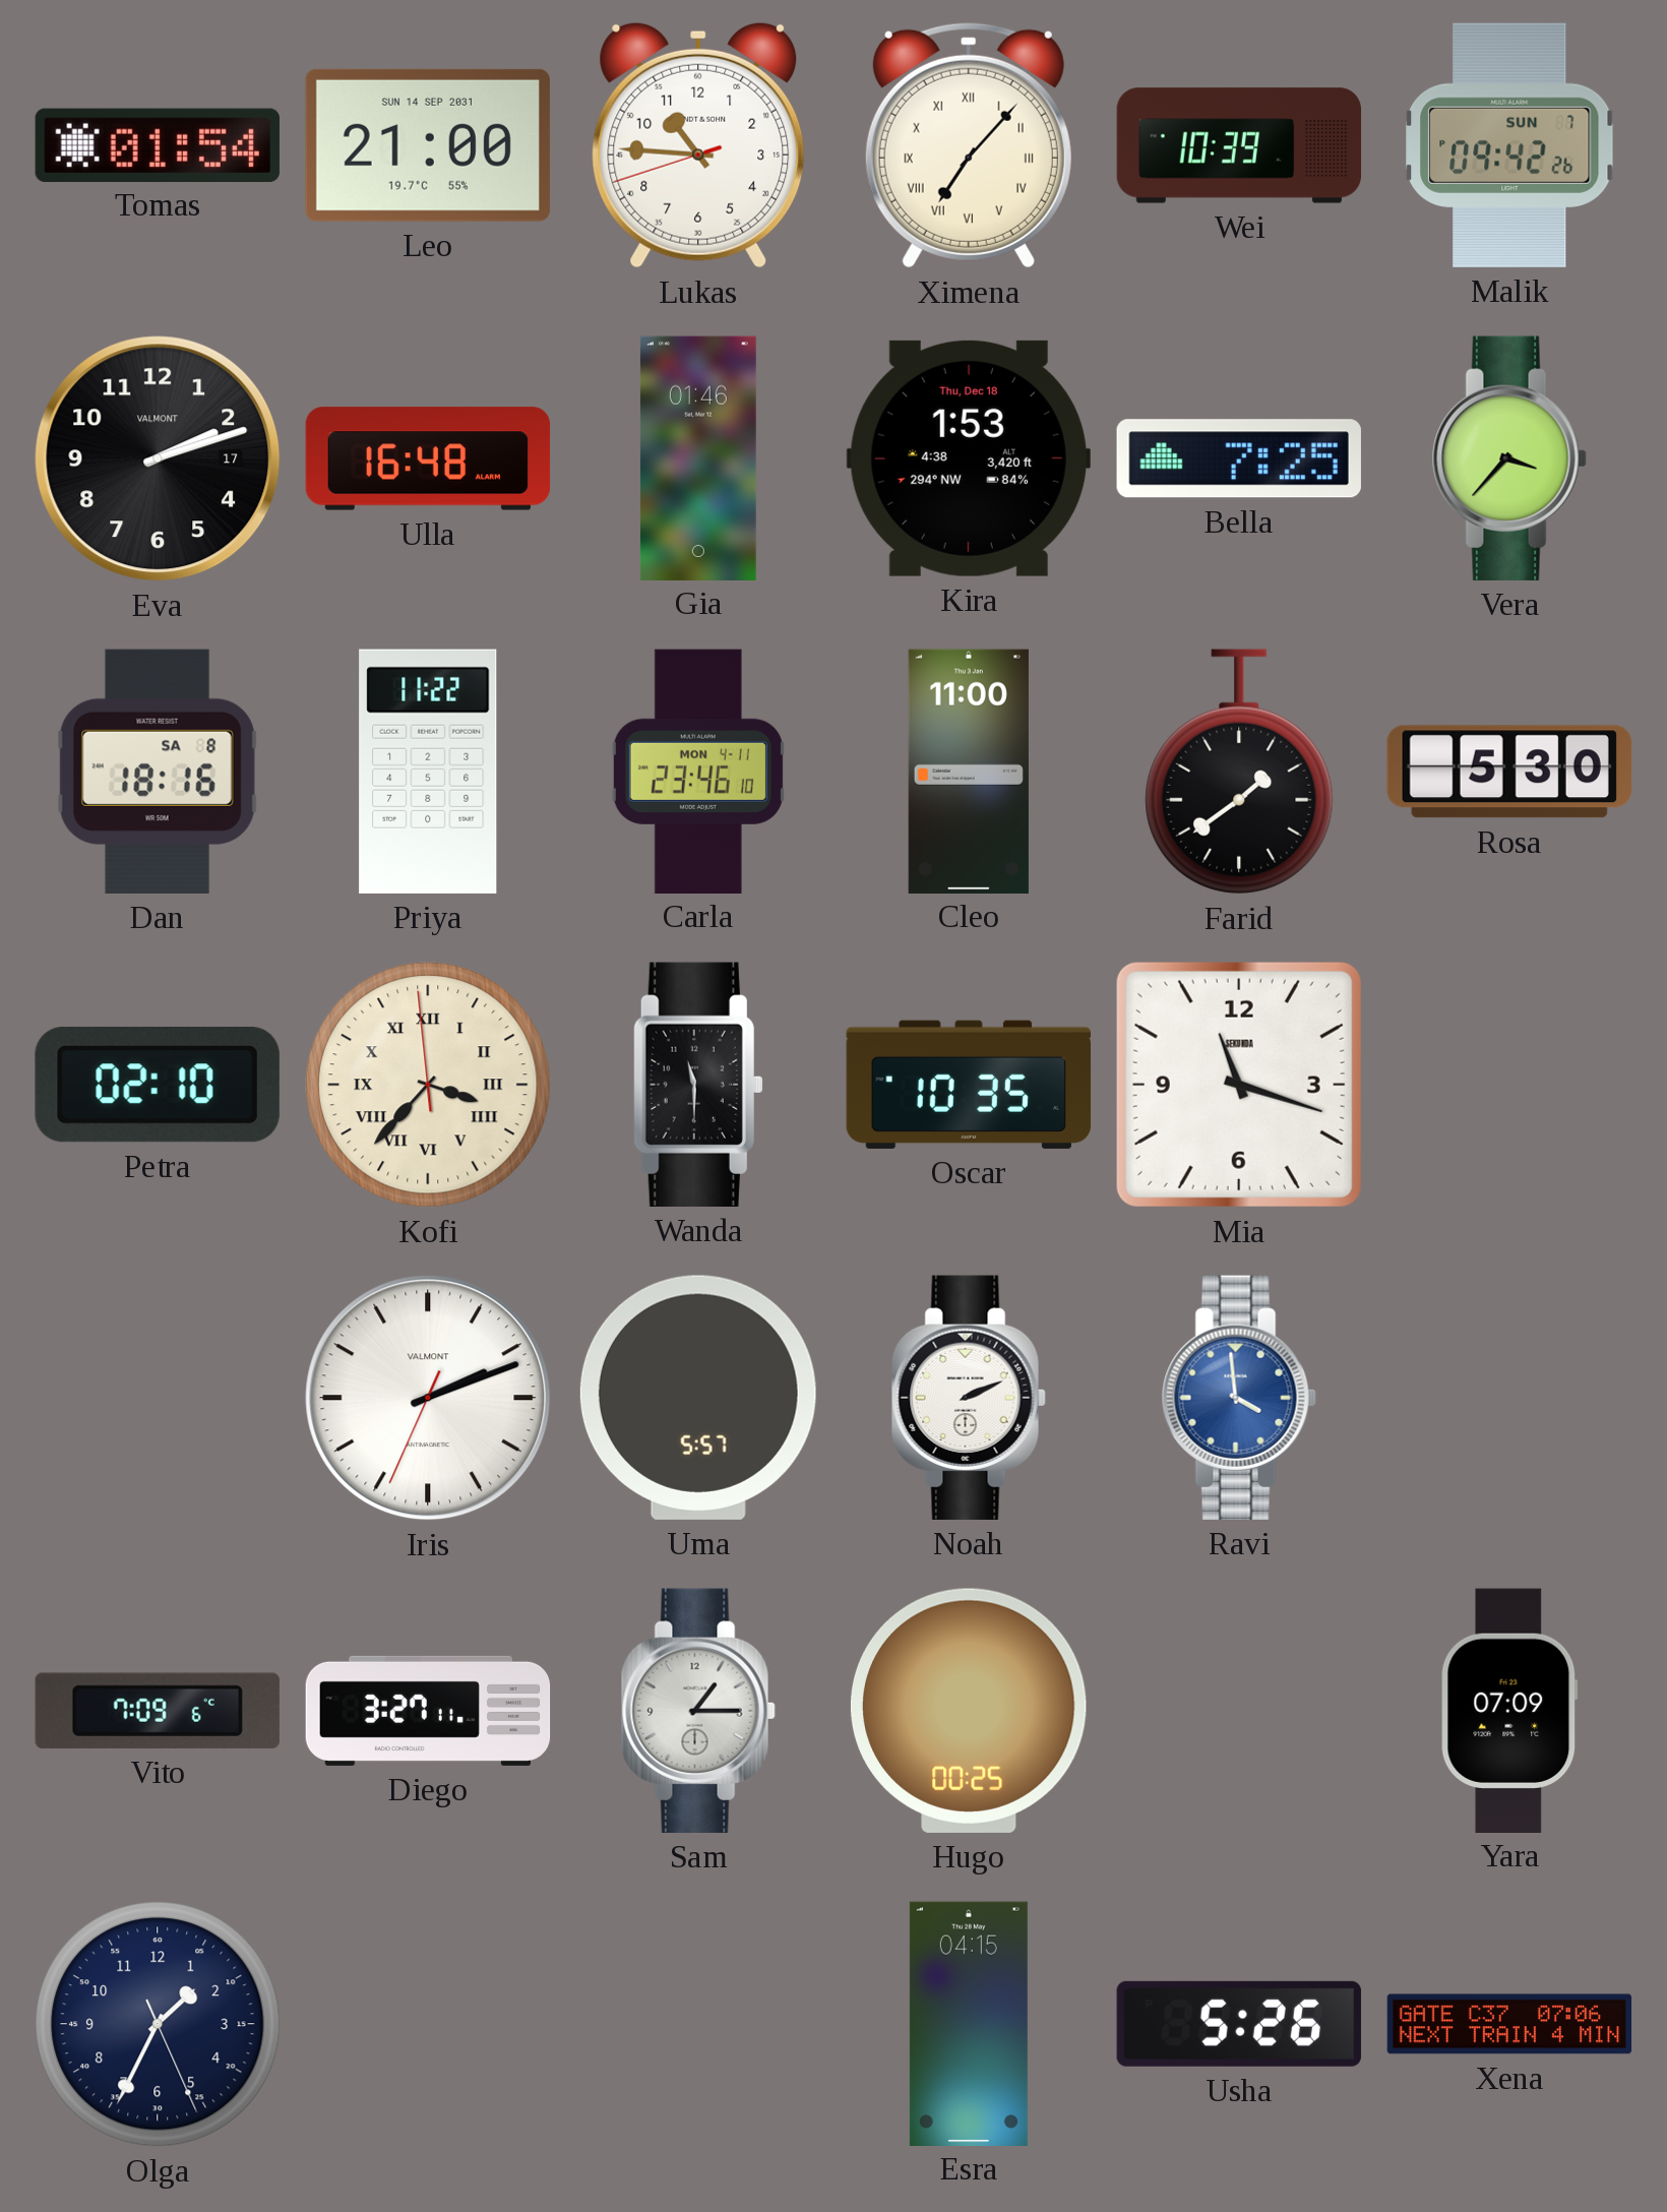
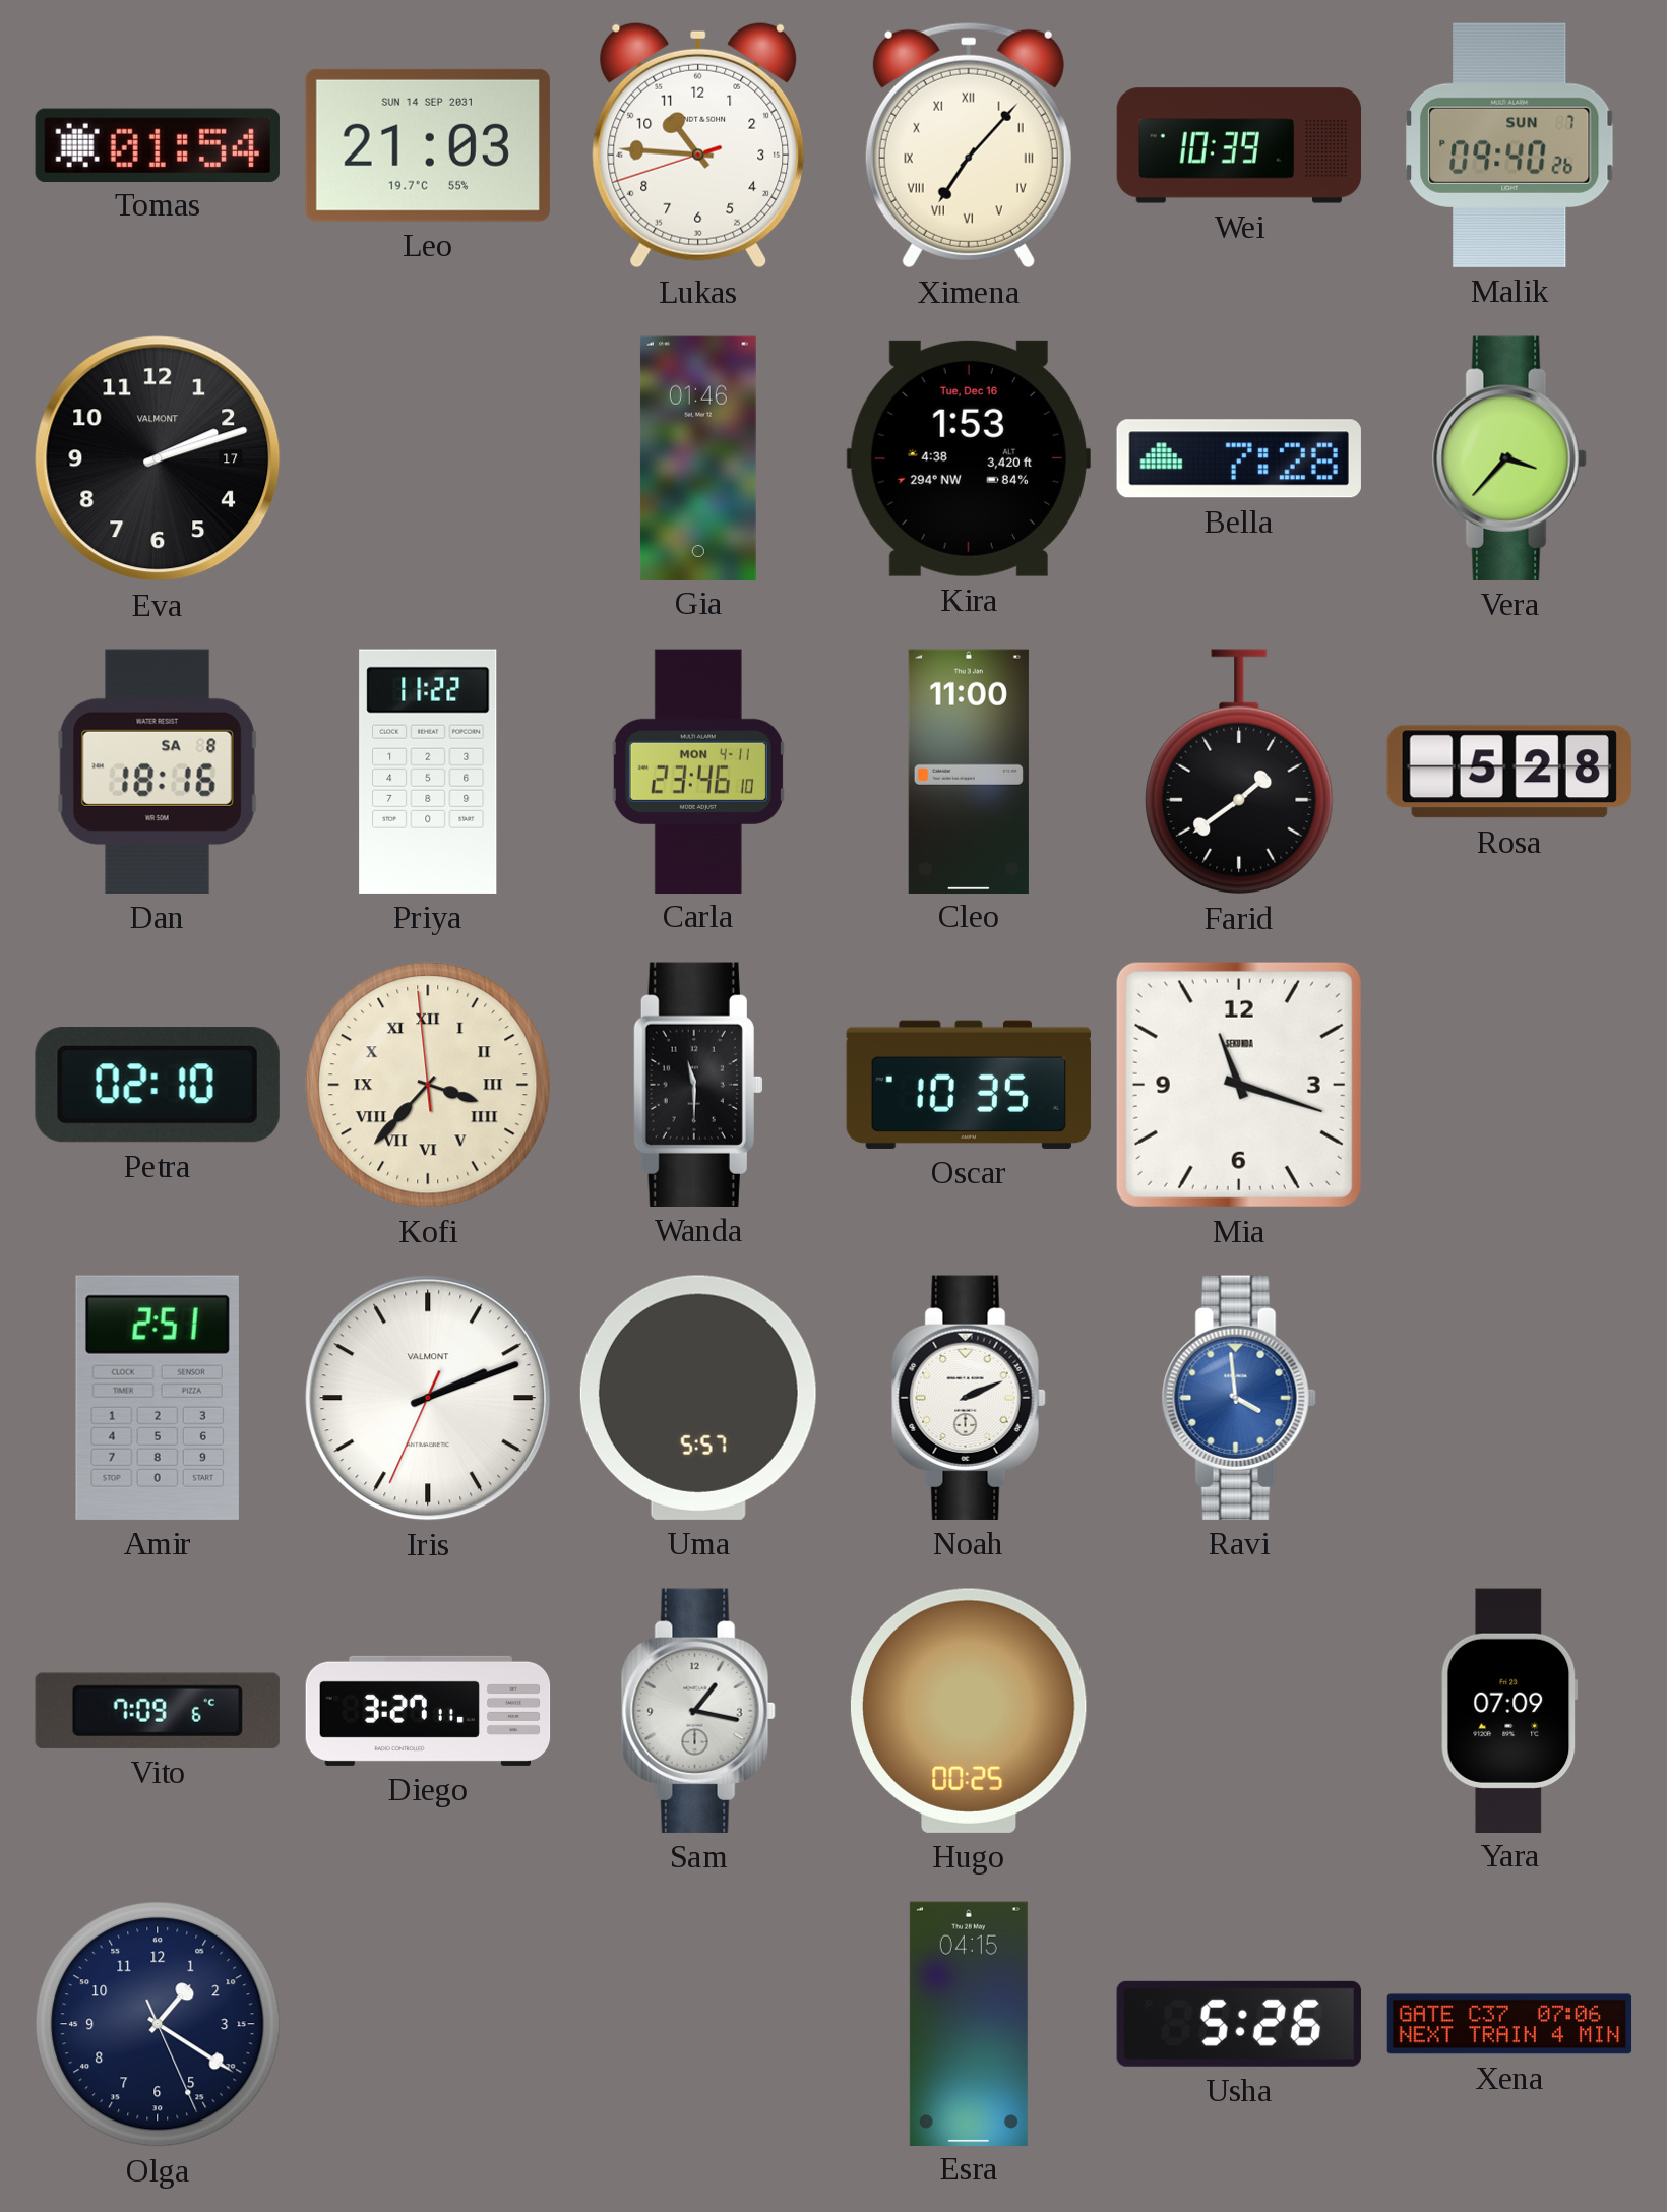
Leo: 21:00 -> 21:03 (428, 145)
Malik: 09:42 -> 09:40 (1509, 145)
Ulla: 16:48 -> none (428, 458)
Kira date: Thu, Dec 18 -> Tue, Dec 16 (969, 458)
Bella: 7:25 -> 7:28 (1239, 458)
Rosa: 5:30 -> 5:28 (1509, 772)
Amir: none -> 2:51 (158, 1398)
Sam: 1:15 -> 1:17 (698, 1711)
Olga: 1:34 -> 1:20 (158, 2024)
